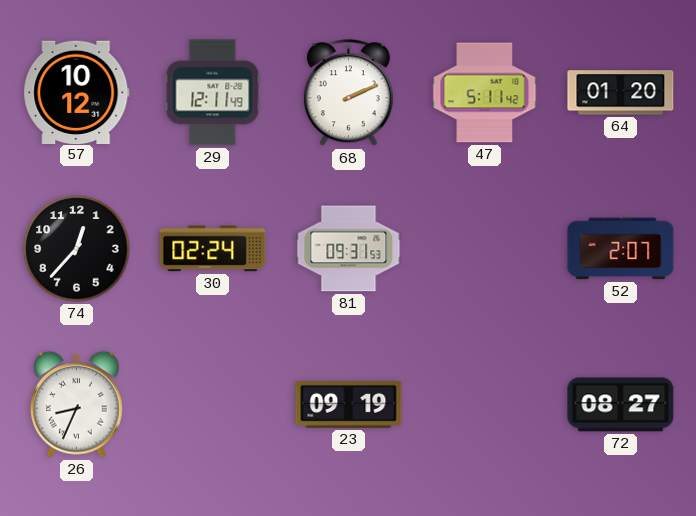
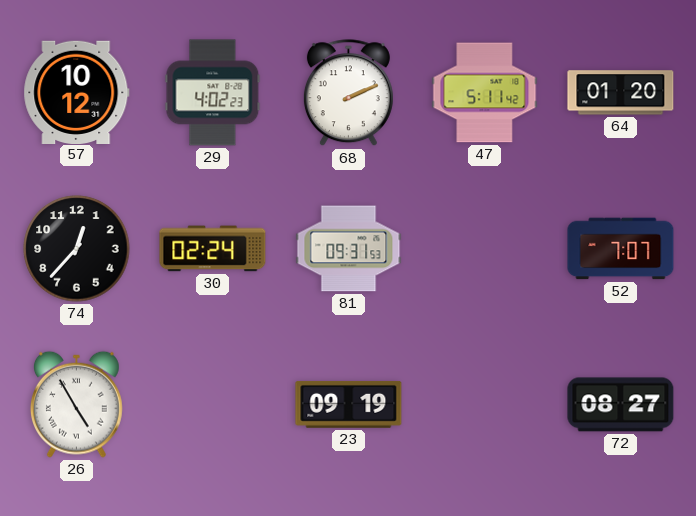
29: 12:11 -> 4:02 (213, 93)
52: 2:07 -> 7:07 (621, 249)
26: 8:34 -> 4:55 (76, 404)
